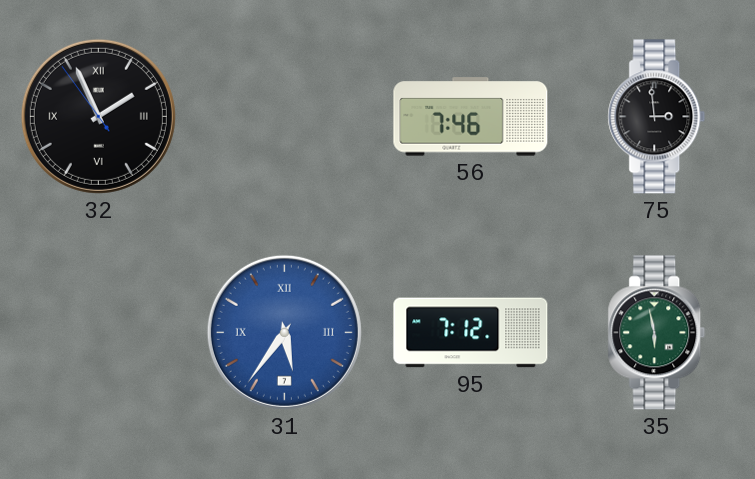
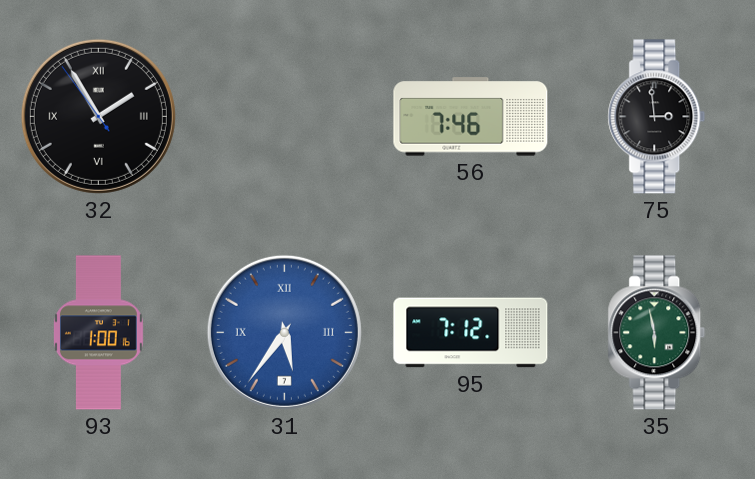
32: 1:55 -> 1:54 (98, 116)
93: none -> 1:00 (98, 333)
